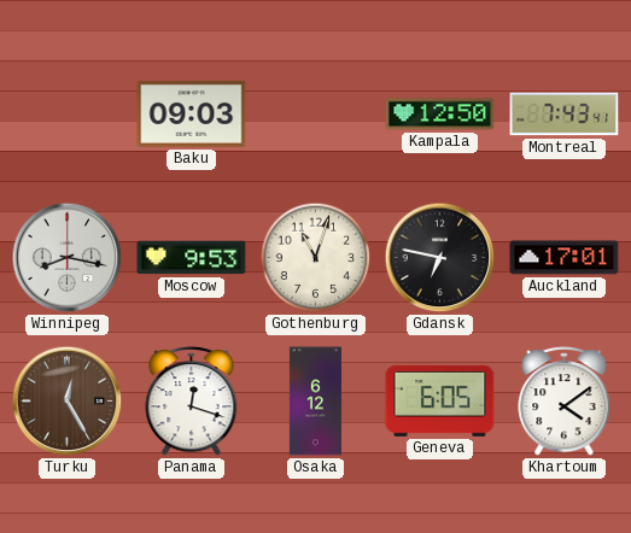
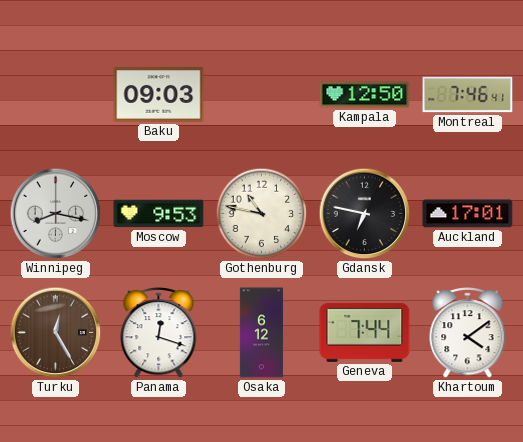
Montreal: 7:43 -> 7:46 (468, 95)
Gothenburg: 11:03 -> 10:47 (262, 214)
Geneva: 6:05 -> 7:44 (365, 332)
